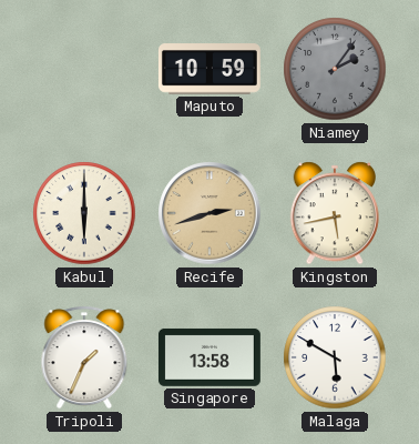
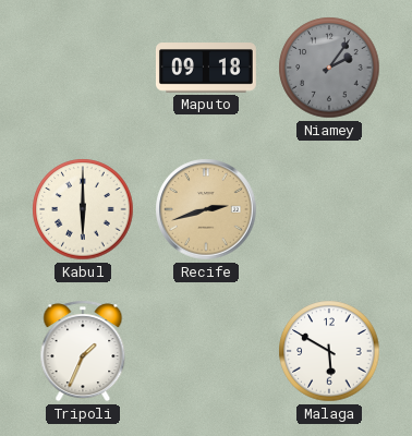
Maputo: 10:59 -> 09:18 (206, 68)
Kingston: 5:43 -> none (334, 213)
Singapore: 13:58 -> none (209, 357)
